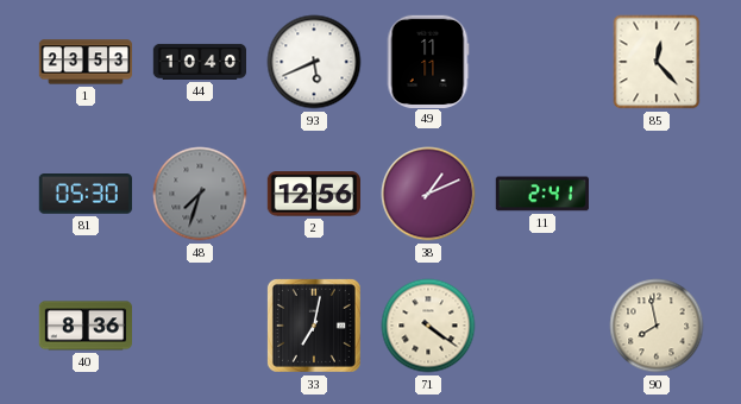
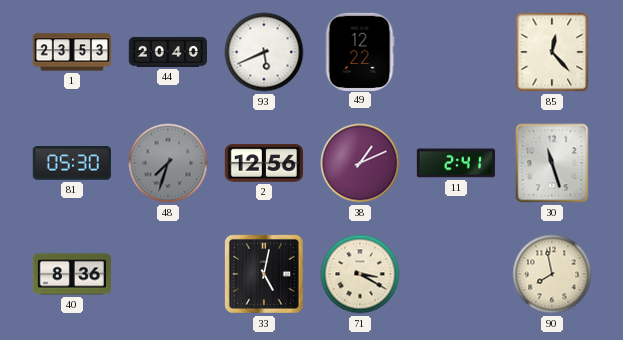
44: 10:40 -> 20:40 (167, 52)
49: 11:11 -> 12:22 (360, 51)
30: none -> 11:27 (552, 163)
33: 7:02 -> 5:02 (264, 274)
71: 4:21 -> 3:20 (360, 274)
